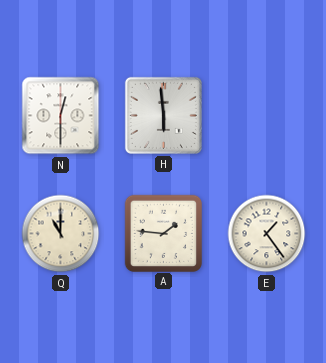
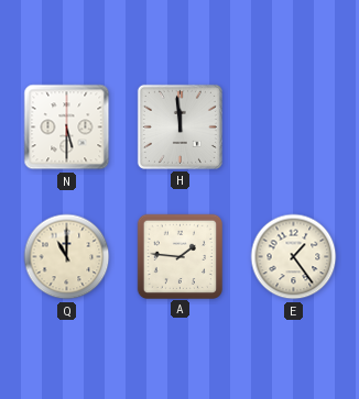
N: 12:30 -> 5:30 (67, 128)
H: 5:59 -> 11:59 (179, 126)
